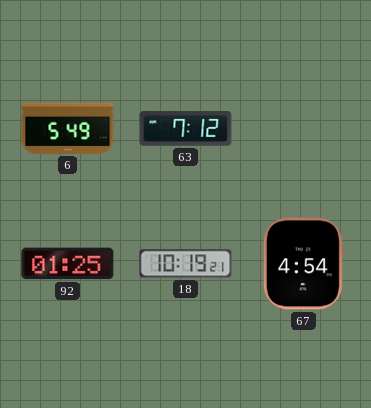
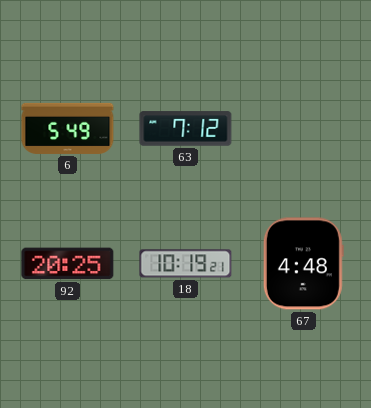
92: 01:25 -> 20:25 (68, 264)
67: 4:54 -> 4:48 (303, 264)
